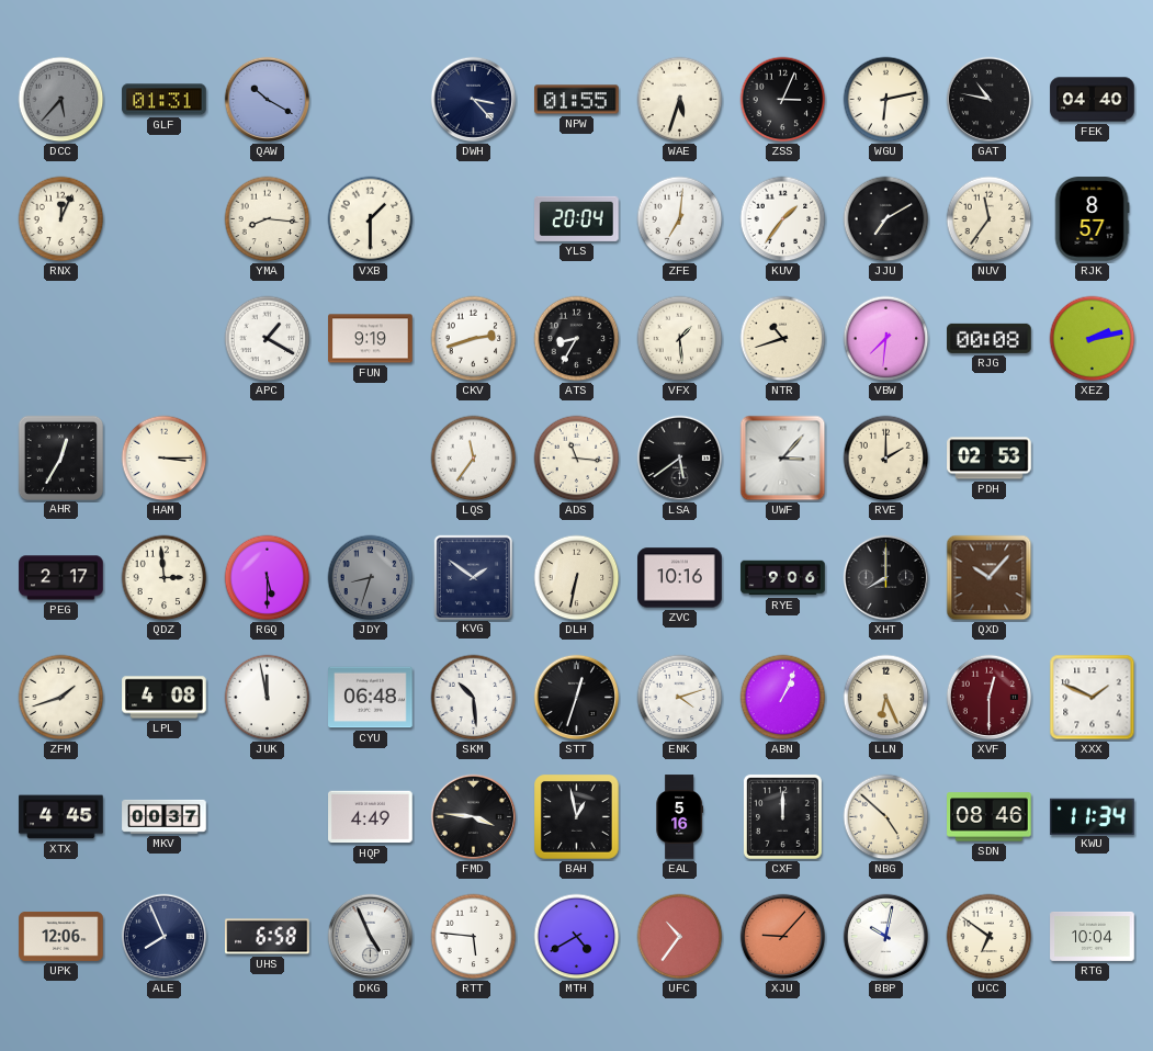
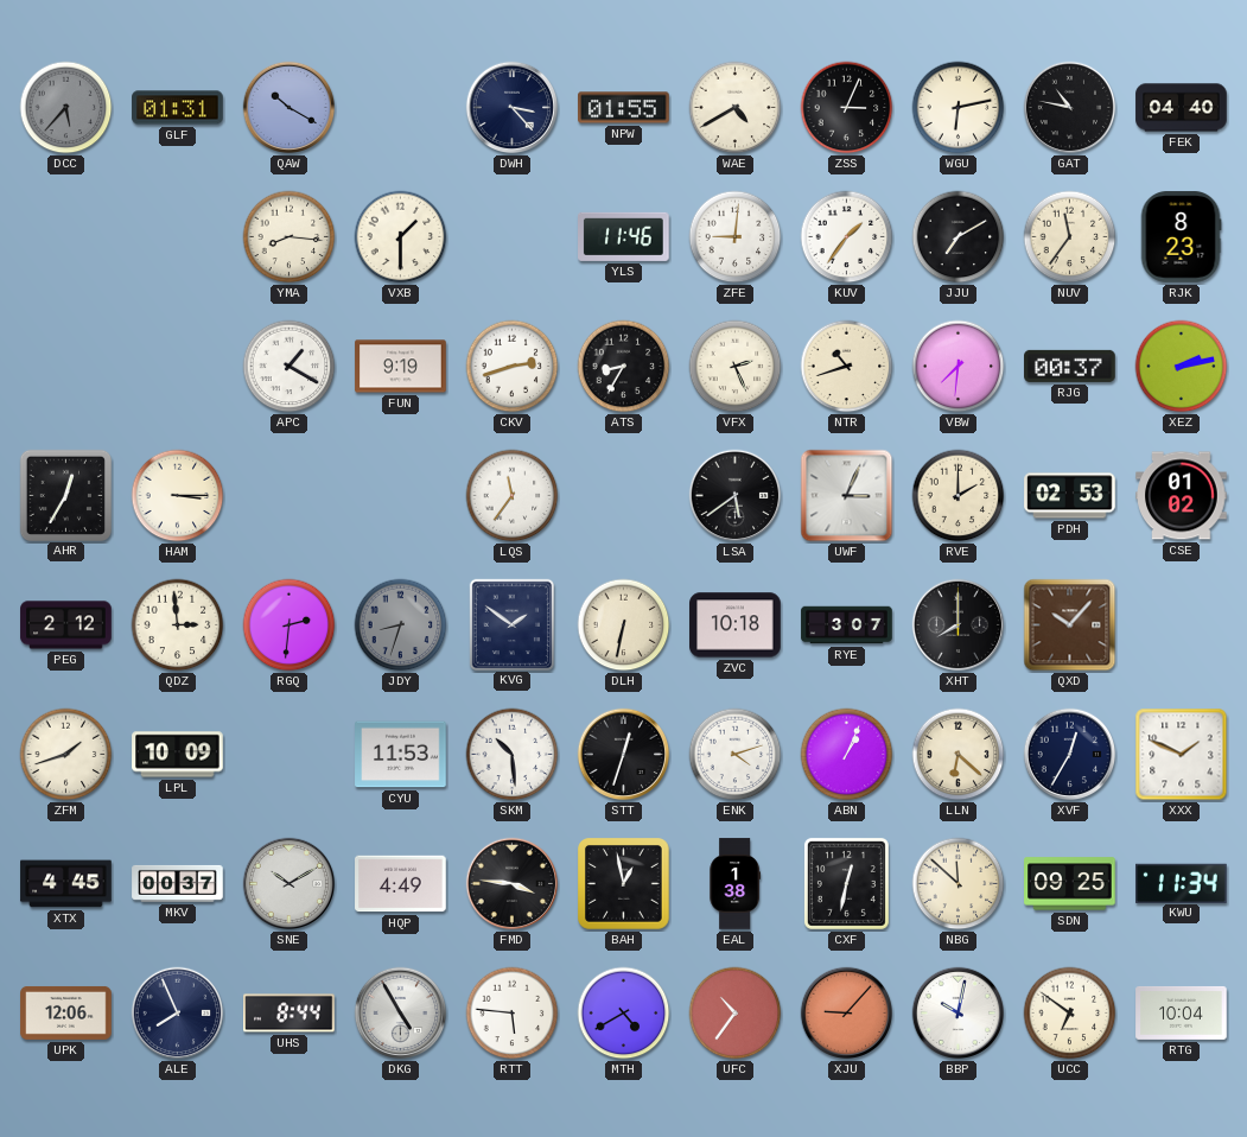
WAE: 5:33 -> 4:40 (736, 108)
RNX: 12:04 -> none (61, 219)
YLS: 20:04 -> 11:46 (624, 236)
ZFE: 7:01 -> 9:01 (736, 237)
RJK: 8:57 -> 8:23 (1181, 237)
VFX: 1:29 -> 2:26 (736, 367)
RJG: 00:08 -> 00:37 (1070, 366)
ADS: 11:16 -> none (577, 459)
UWF: 3:07 -> 3:04 (847, 496)
CSE: none -> 01:02 (1182, 496)
PEG: 2:17 -> 2:12 (66, 625)
RGQ: 5:30 -> 2:31 (290, 625)
ZVC: 10:16 -> 10:18 (736, 625)
RYE: 9:06 -> 3:07 (847, 625)
LPL: 4:08 -> 10:09 (178, 755)
JUK: 11:58 -> none (268, 698)
CYU: 06:48 -> 11:53 (401, 755)
LLN: 6:26 -> 6:22 (959, 755)
XVF: 12:30 -> 12:35 (1070, 755)
XVF dial: burgundy -> navy (1070, 755)
SNE: none -> 10:10 (290, 884)
EAL: 5:16 -> 1:38 (734, 884)
CXF: 12:00 -> 12:32 (846, 883)
NBG: 4:52 -> 11:52 (959, 884)
SDN: 08:46 -> 09:25 (1070, 884)
UHS: 6:58 -> 8:44 (290, 1014)
DKG: 4:56 -> 4:55 (401, 1014)
